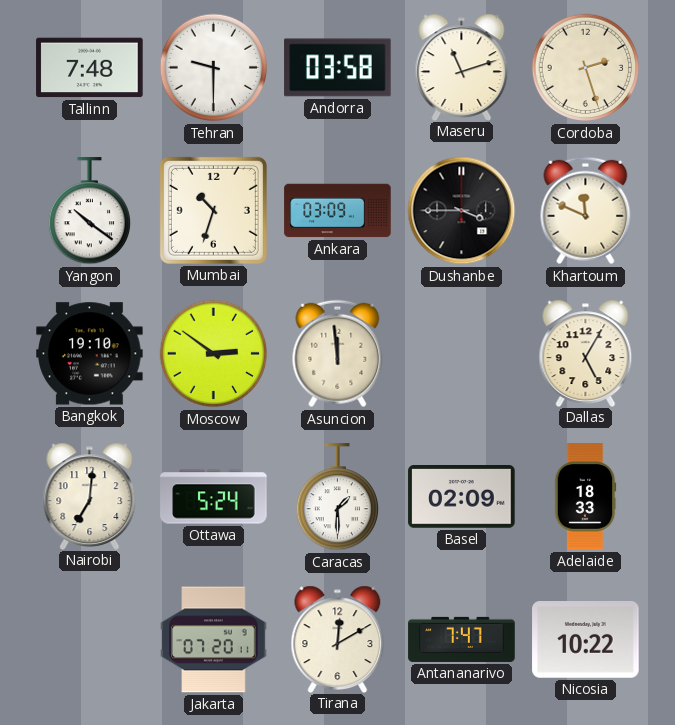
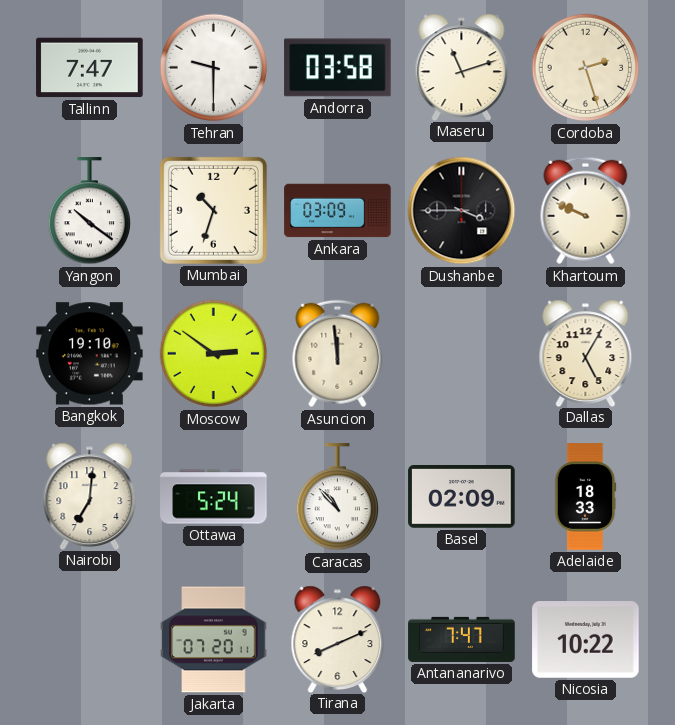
Tallinn: 7:48 -> 7:47 (90, 68)
Khartoum: 11:49 -> 9:49 (586, 211)
Caracas: 1:30 -> 10:53 (337, 497)
Tirana: 12:10 -> 8:11 (338, 639)
